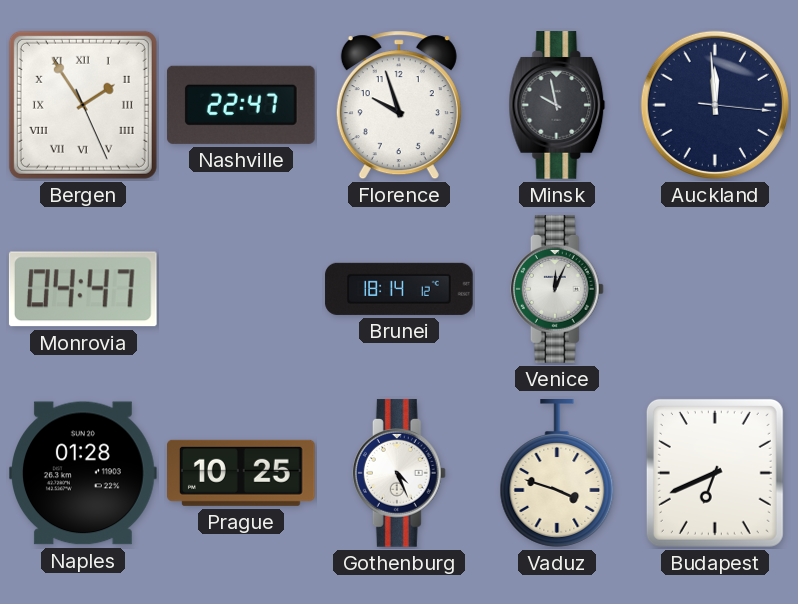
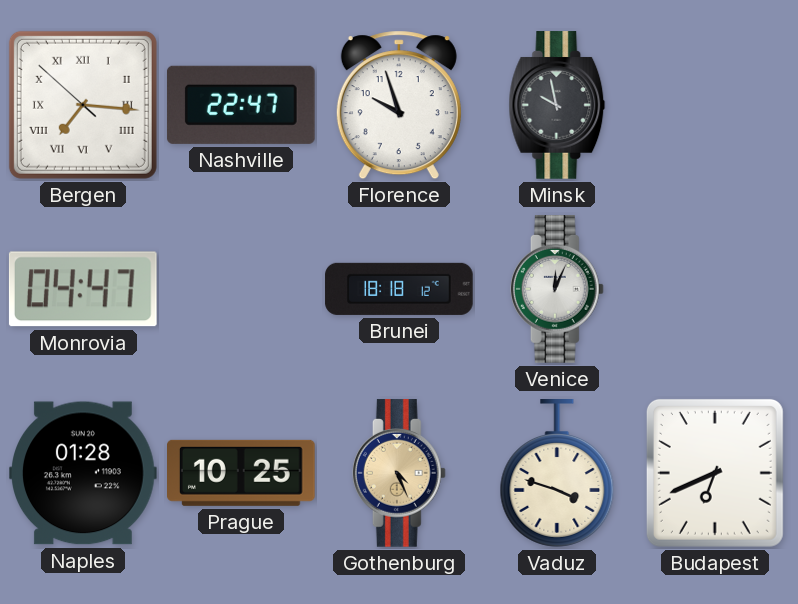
Bergen: 1:54 -> 7:15 (83, 105)
Auckland: 11:59 -> none (715, 105)
Brunei: 18:14 -> 18:18 (399, 289)
Gothenburg dial: white -> champagne (399, 473)
